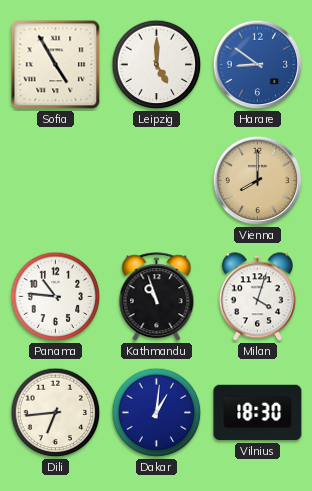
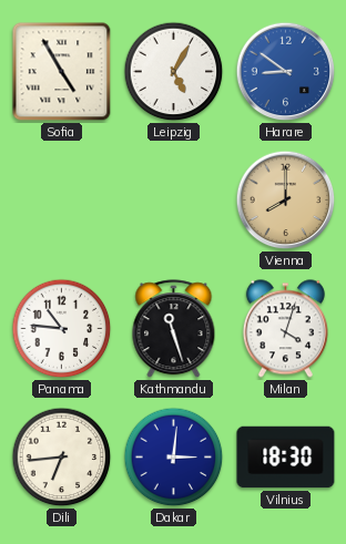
Leipzig: 5:00 -> 5:05 (174, 72)
Kathmandu: 10:57 -> 11:27 (174, 329)
Dakar: 1:01 -> 3:01 (174, 458)
